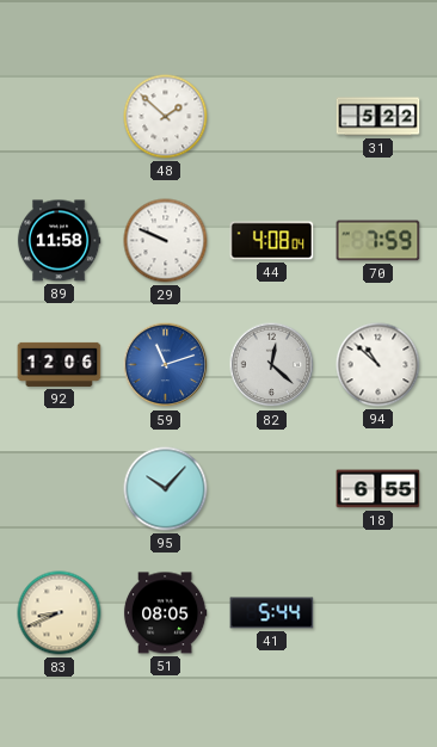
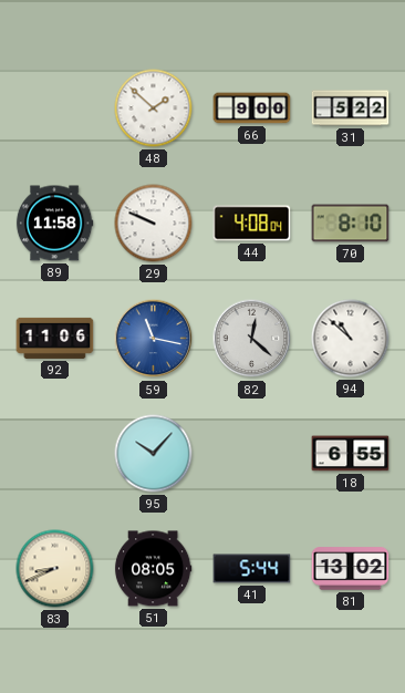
66: none -> 9:00 (252, 108)
70: 7:59 -> 8:10 (351, 224)
92: 12:06 -> 11:06 (55, 338)
59: 11:12 -> 11:17 (154, 339)
81: none -> 13:02 (351, 569)
